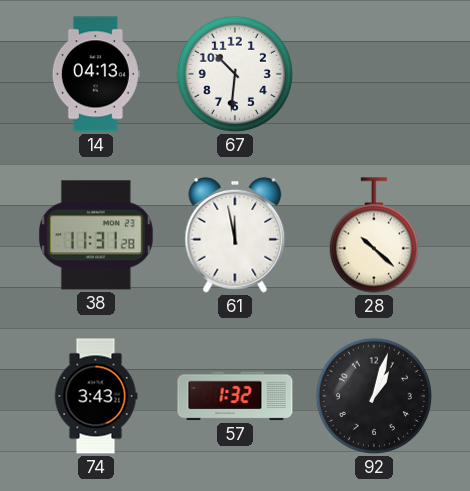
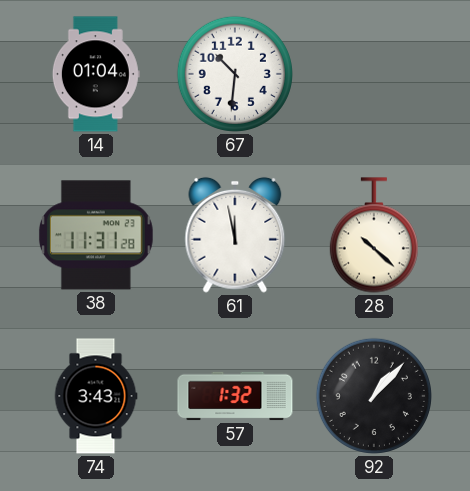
14: 04:13 -> 01:04 (96, 74)
92: 1:03 -> 1:07 (374, 396)
